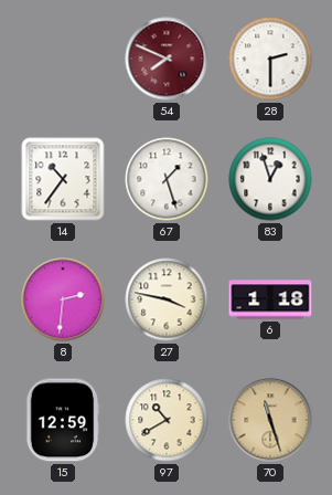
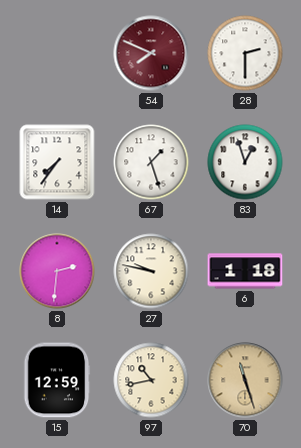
14: 10:36 -> 7:36 (57, 162)
27: 3:47 -> 9:47 (151, 271)
97: 10:40 -> 10:43 (151, 380)
